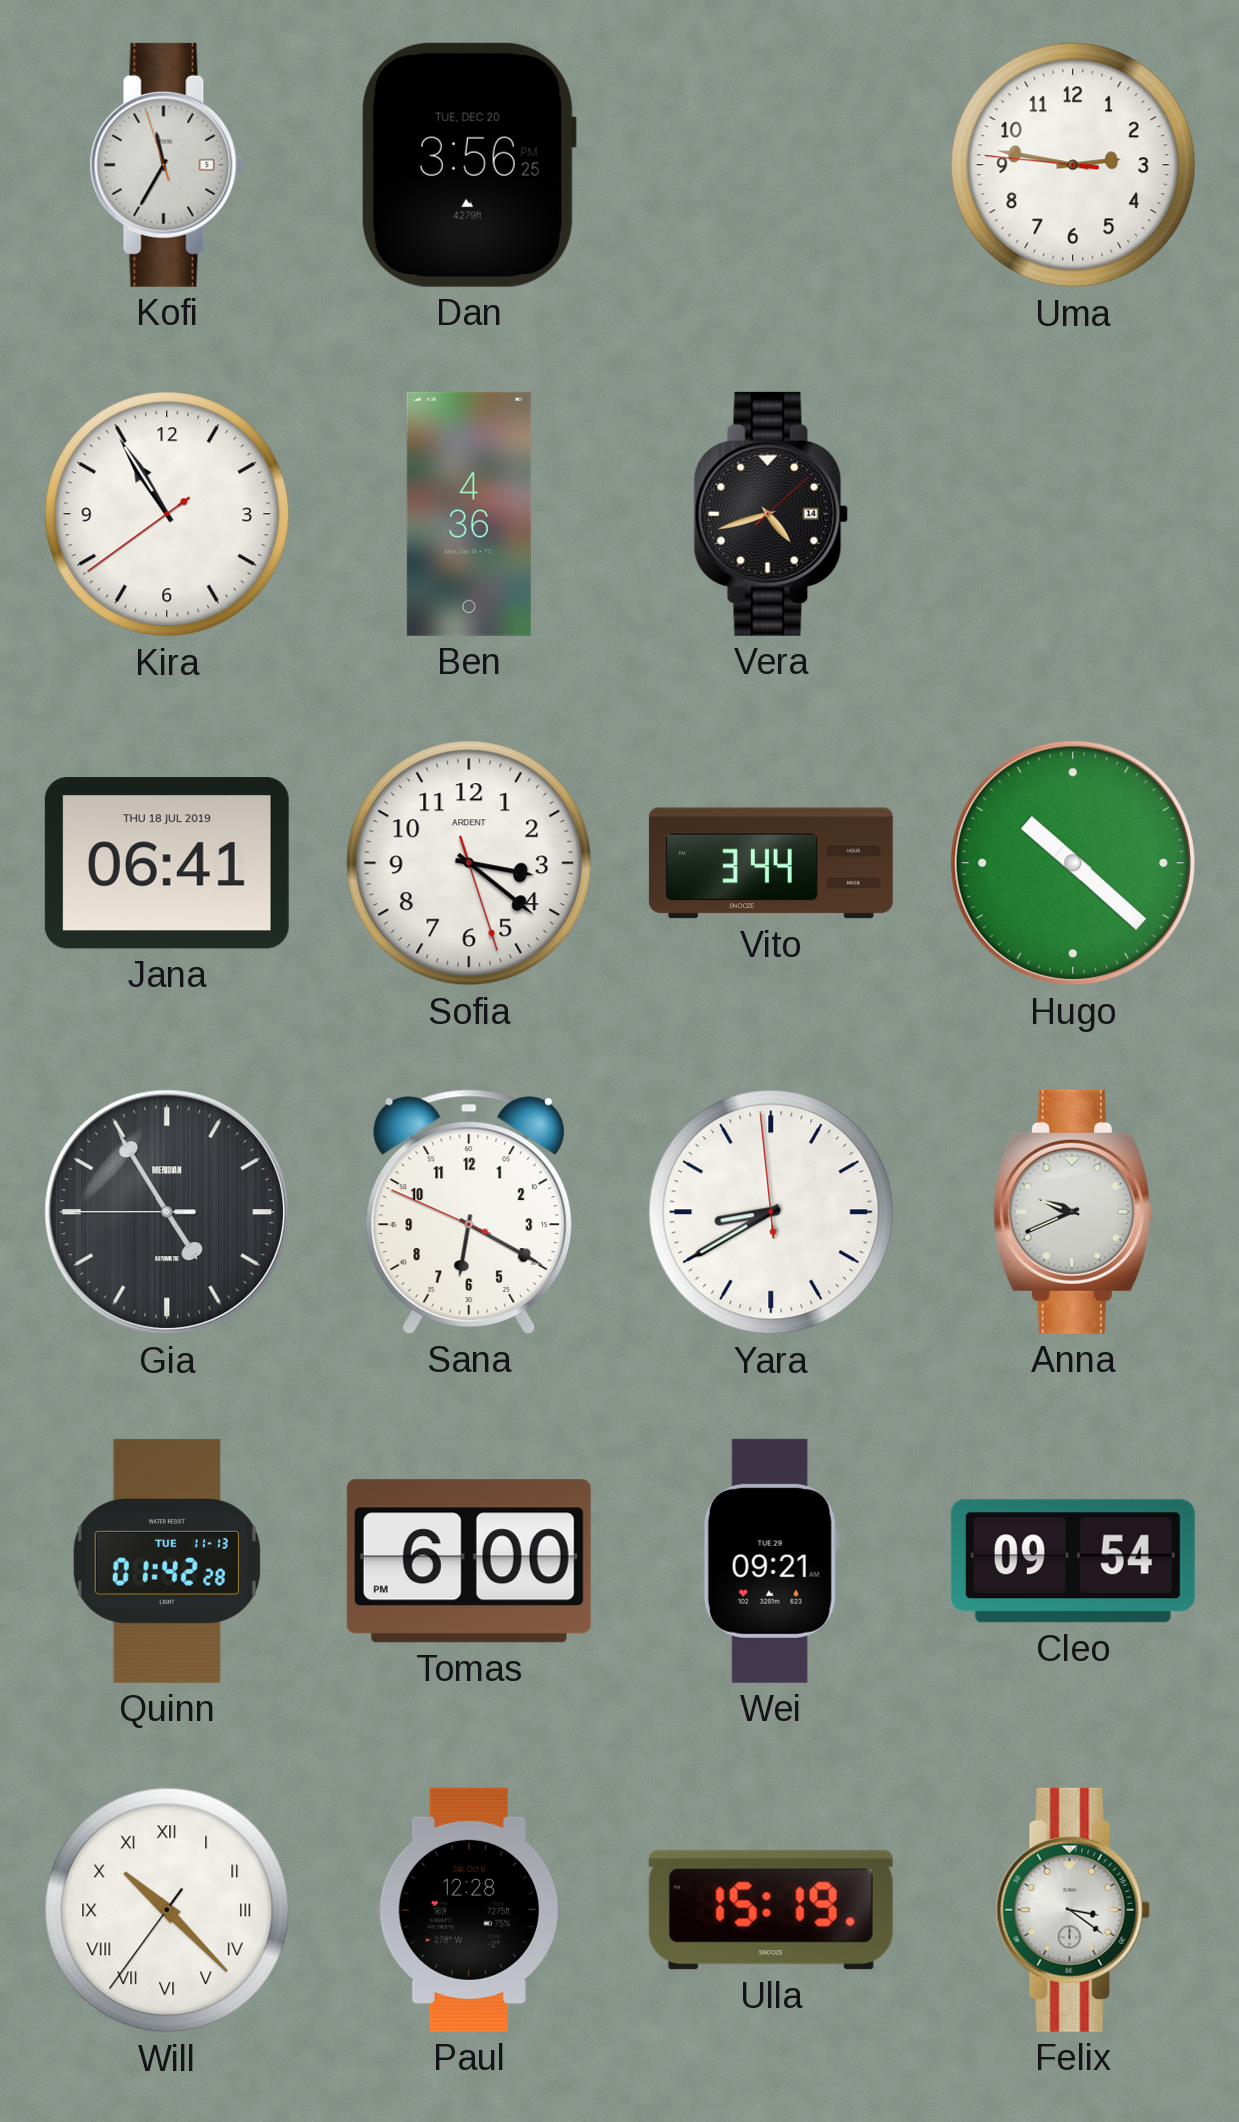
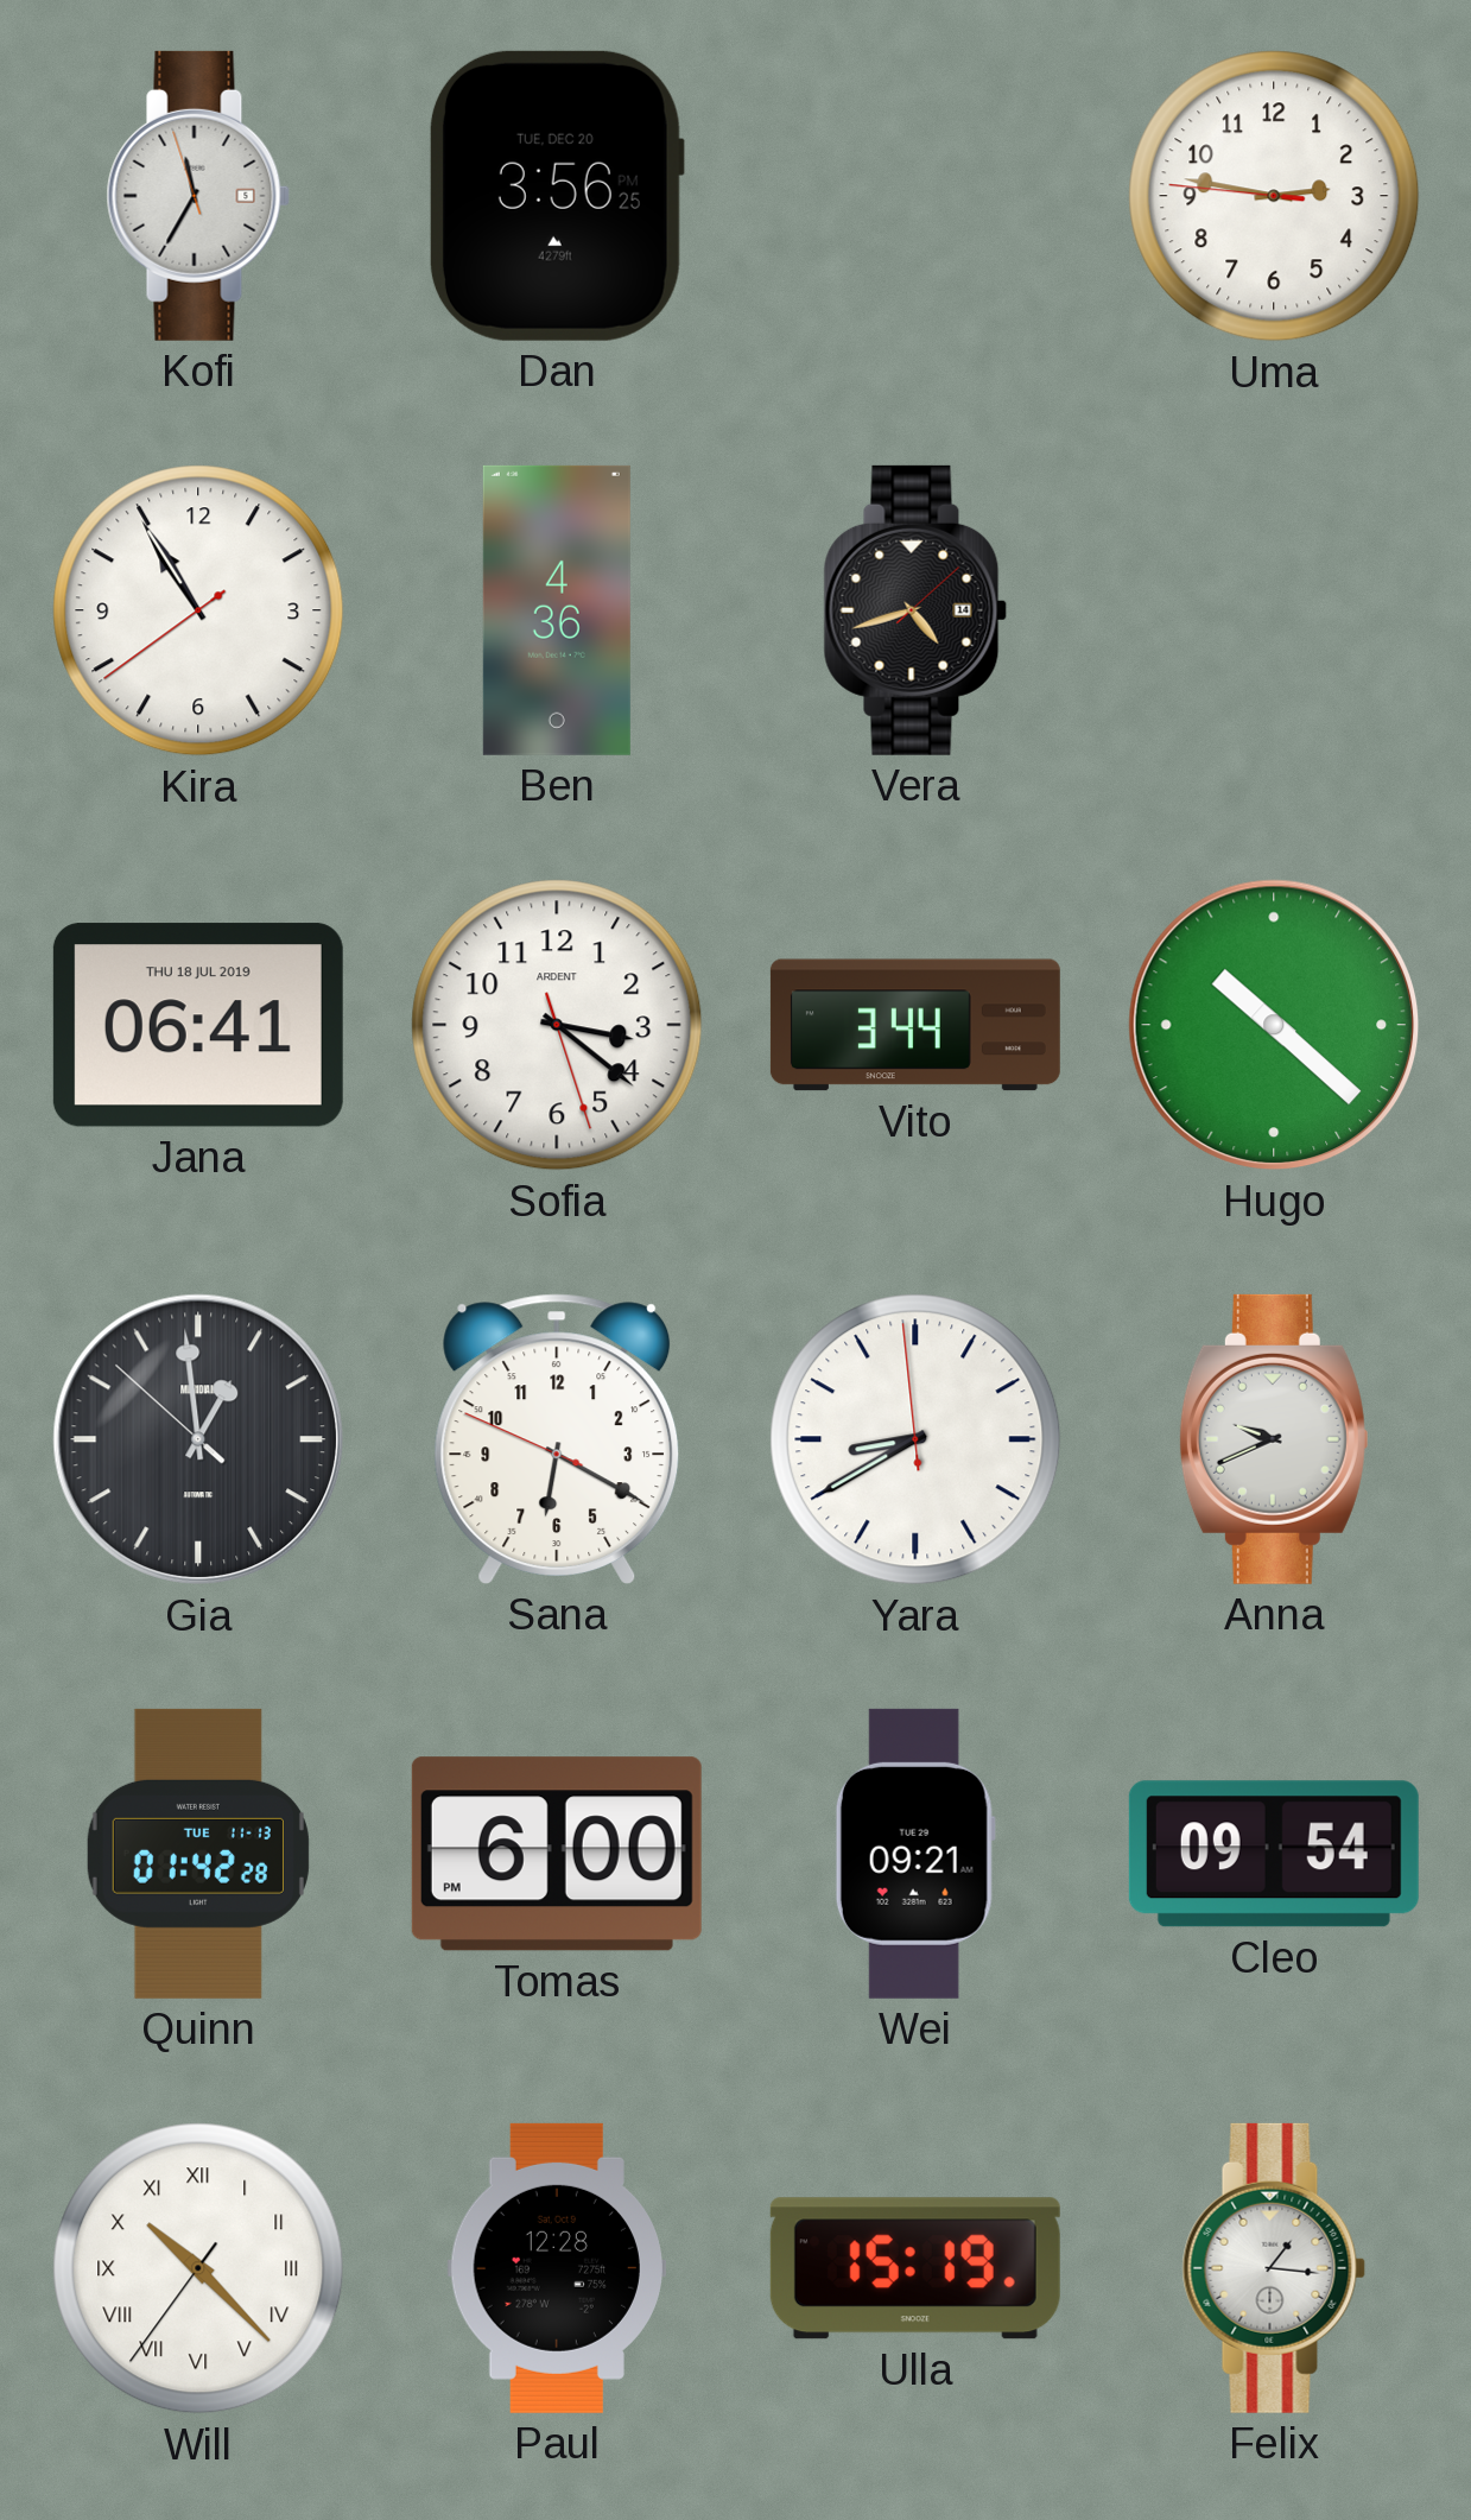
Gia: 4:54 -> 12:58 (198, 1439)
Felix: 3:21 -> 1:16 (1274, 2268)
